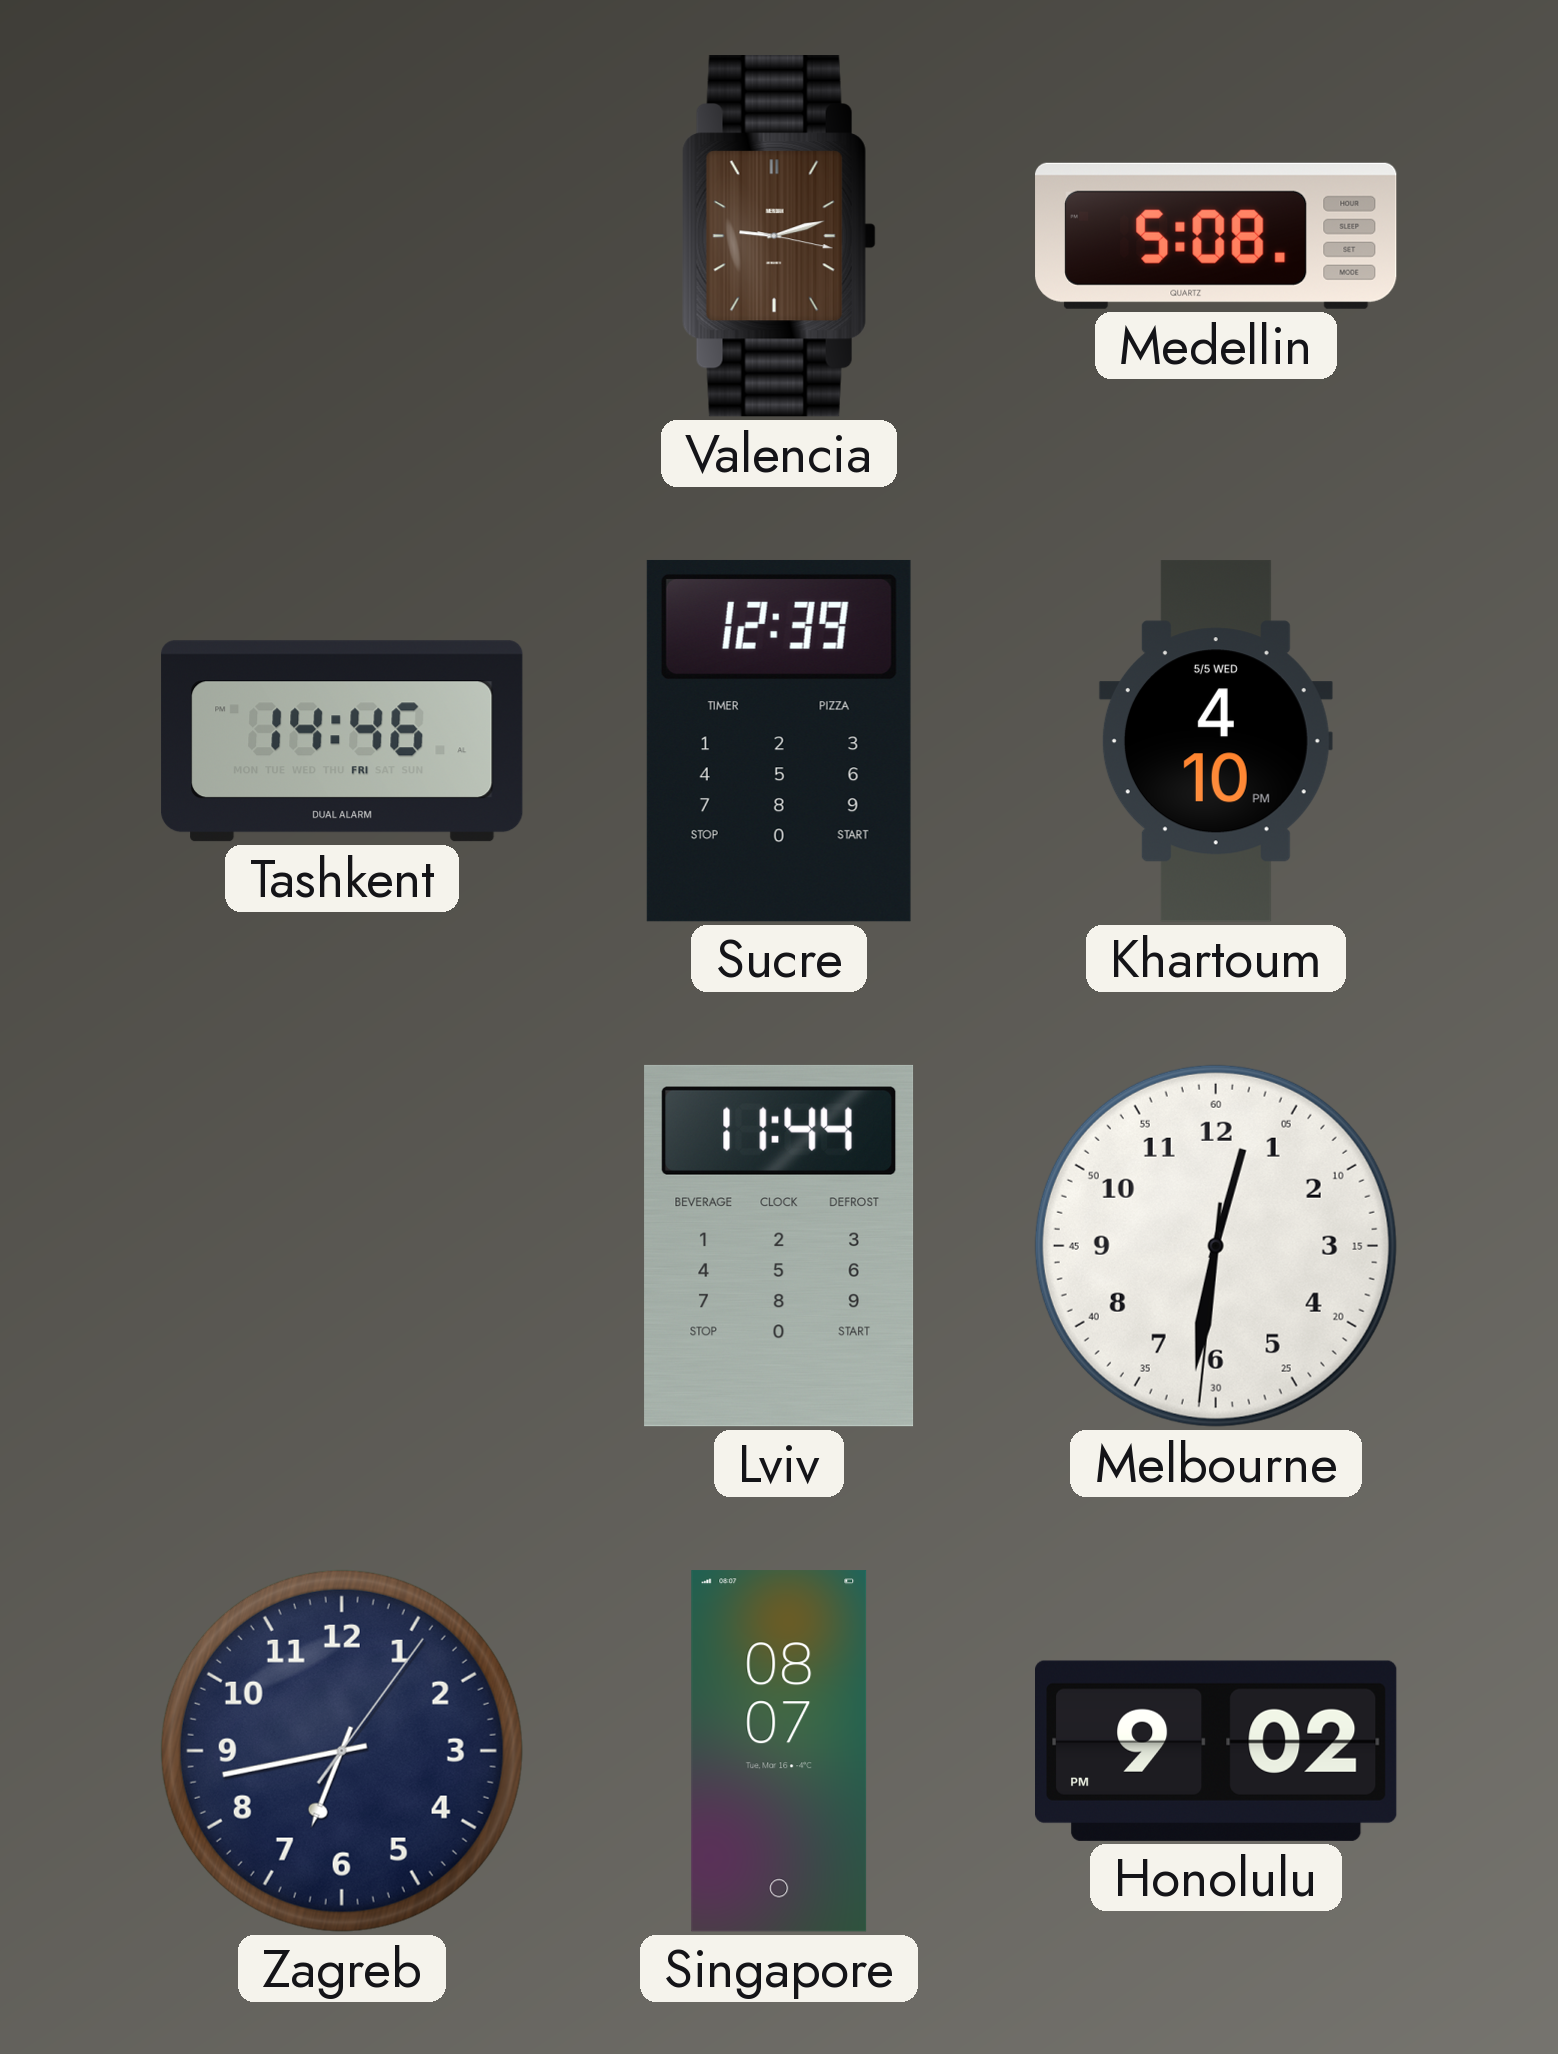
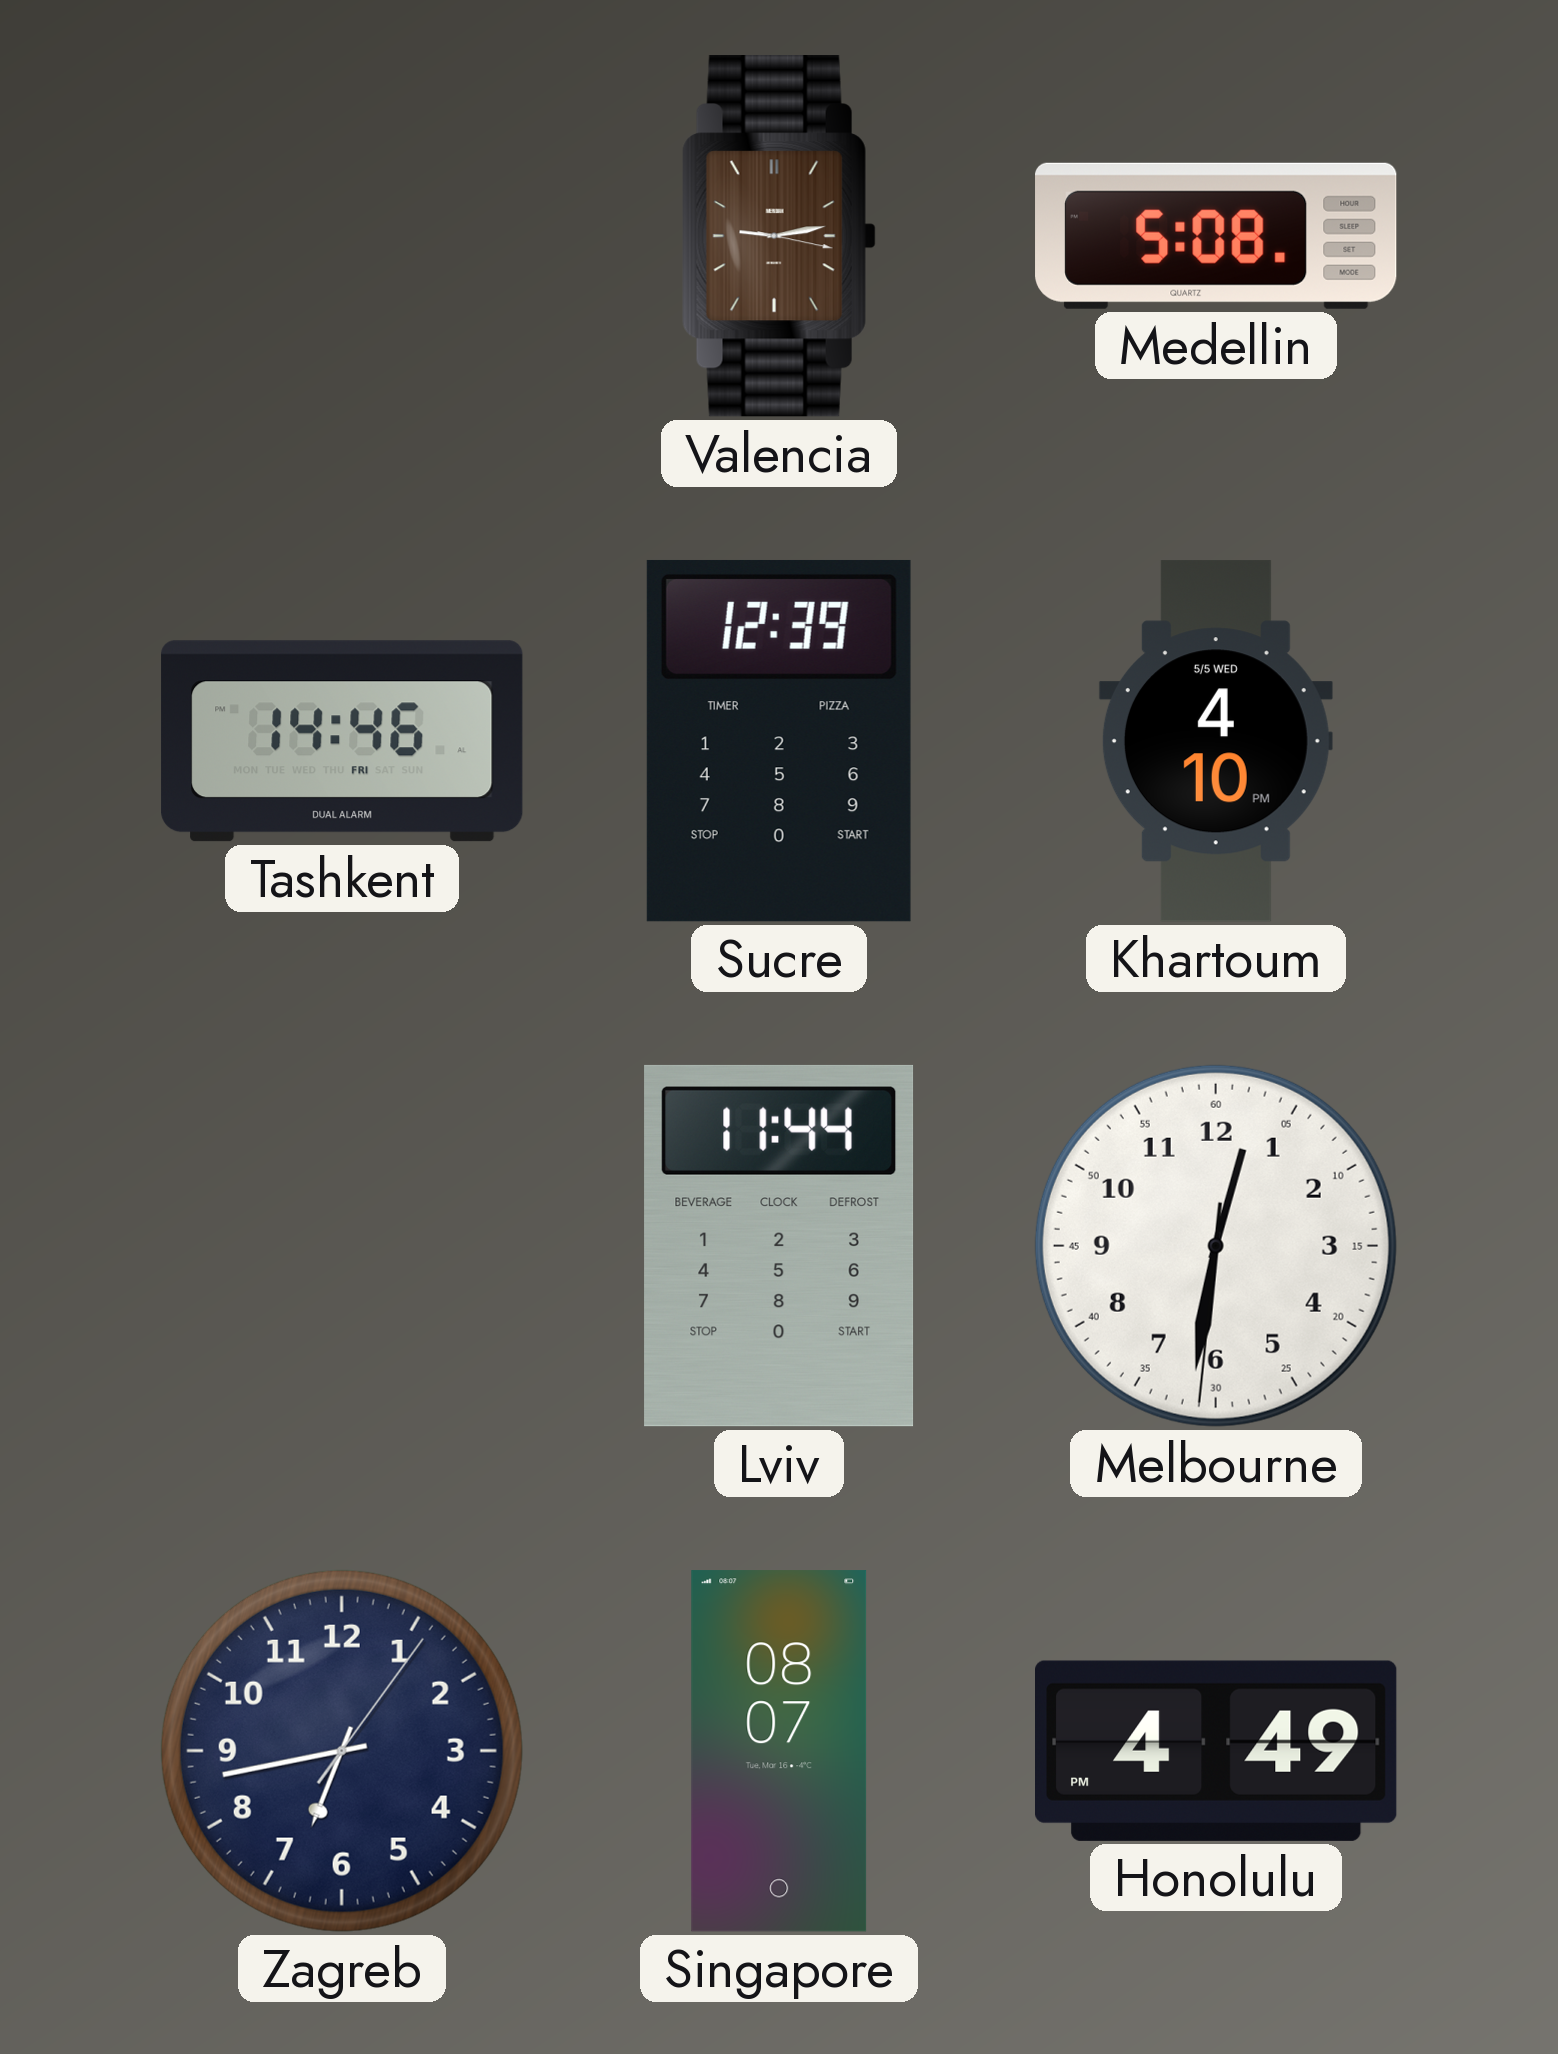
Valencia: 9:12 -> 9:13 (779, 237)
Honolulu: 9:02 -> 4:49 (1217, 1751)
